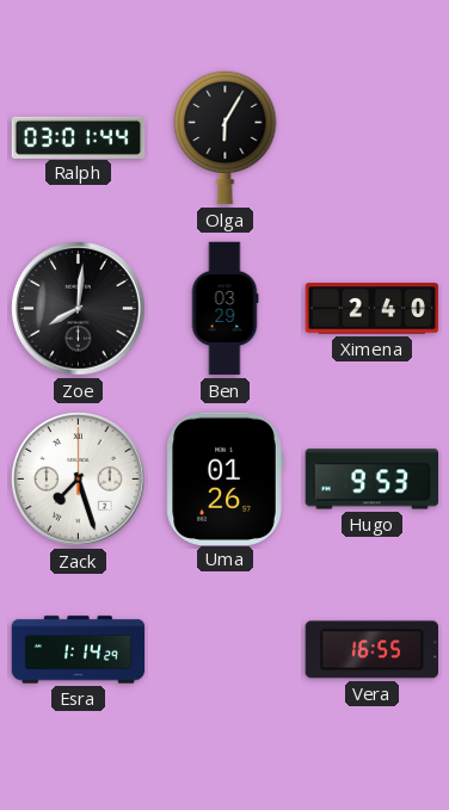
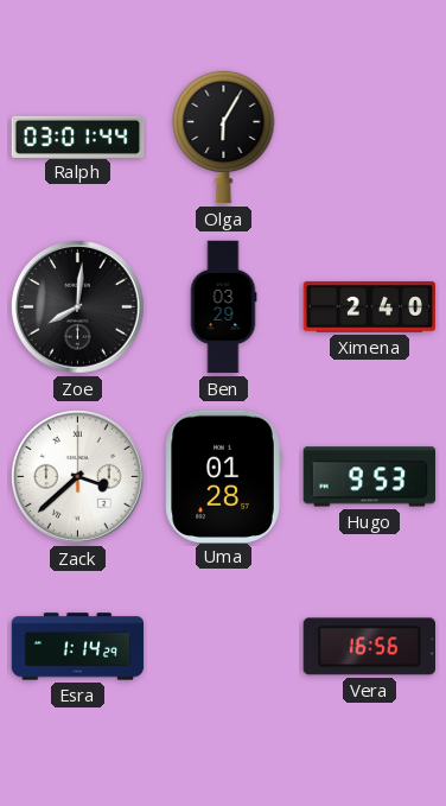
Zack: 7:27 -> 3:38 (78, 477)
Uma: 01:26 -> 01:28 (223, 476)
Vera: 16:55 -> 16:56 (369, 647)
